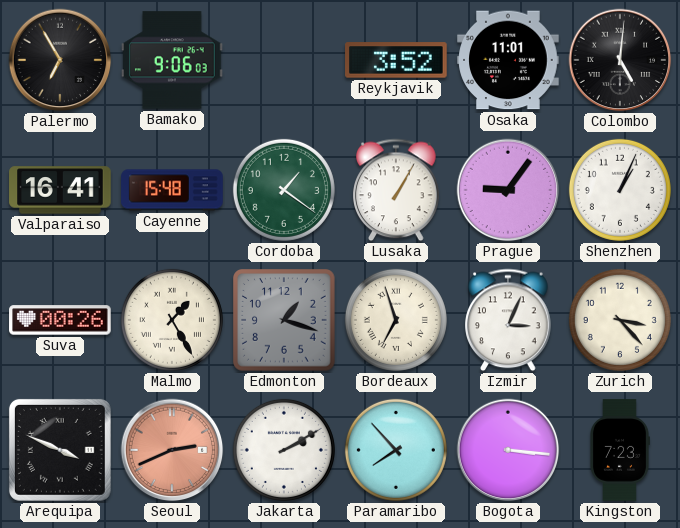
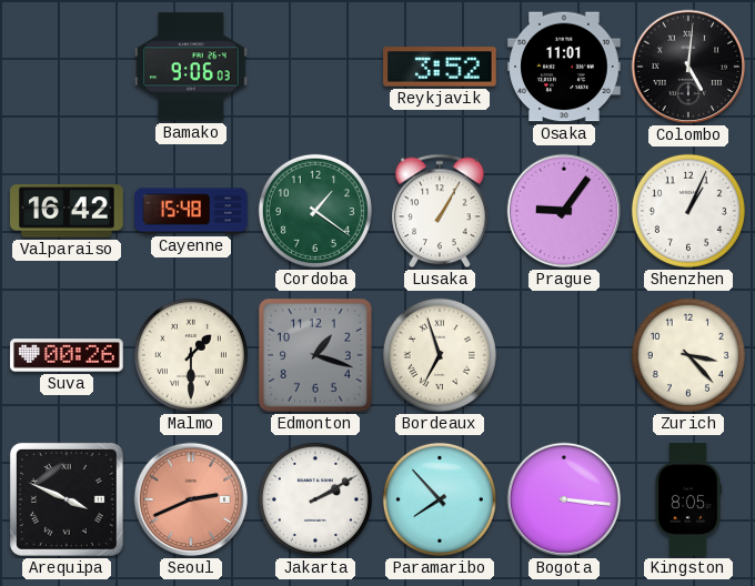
Palermo: 6:55 -> none (60, 60)
Valparaiso: 16:41 -> 16:42 (67, 211)
Malmo: 1:25 -> 1:30 (191, 355)
Izmir: 3:04 -> none (508, 320)
Kingston: 7:23 -> 8:05 (688, 499)
